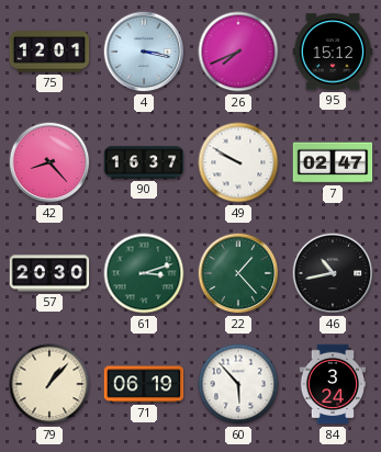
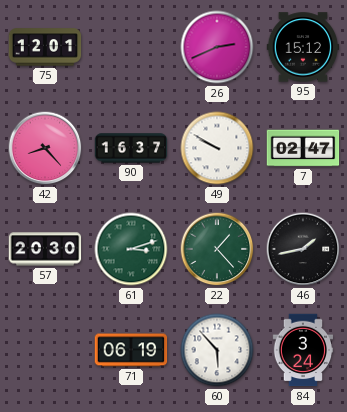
4: 3:17 -> none (144, 52)
26: 7:41 -> 2:41 (217, 47)
46: 10:43 -> 1:43 (303, 249)
79: 1:07 -> none (49, 384)
